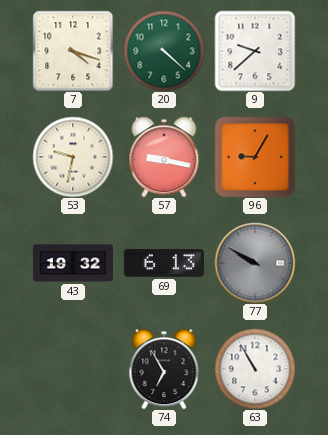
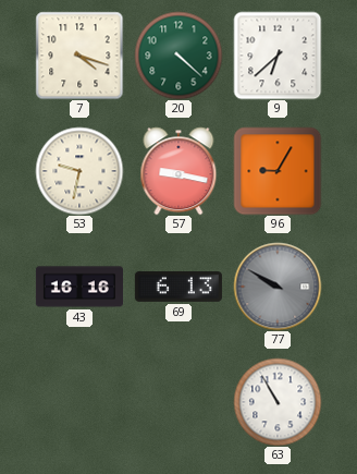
9: 9:38 -> 6:38 (278, 56)
43: 19:32 -> 16:16 (79, 287)
74: 6:55 -> none (164, 369)
